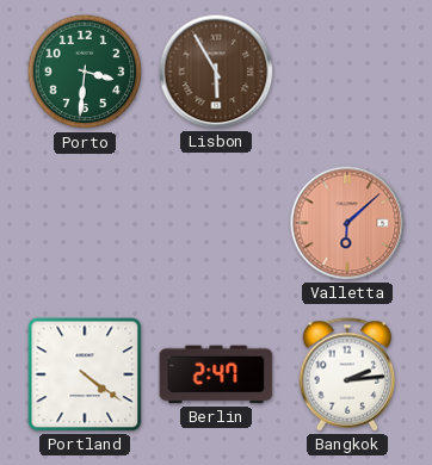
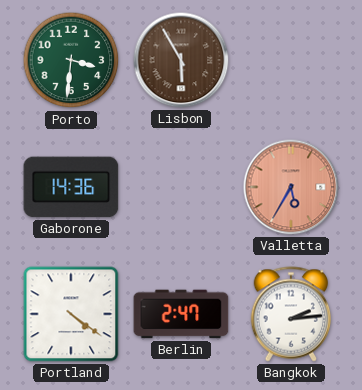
Gaborone: none -> 14:36 (71, 187)
Valletta: 6:08 -> 5:35 (291, 187)
